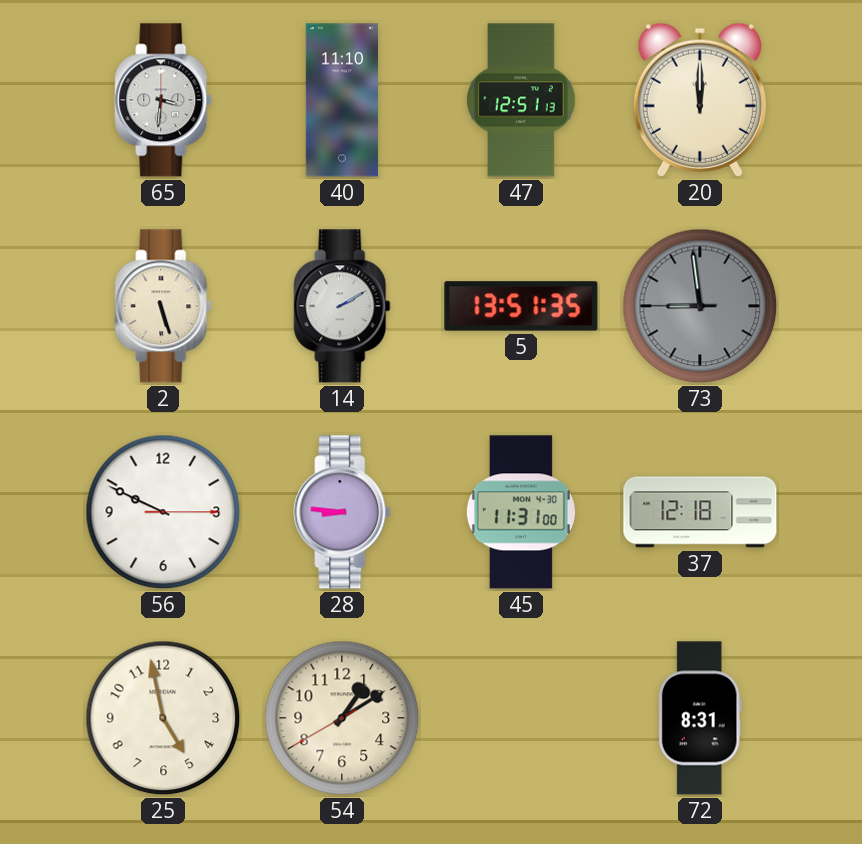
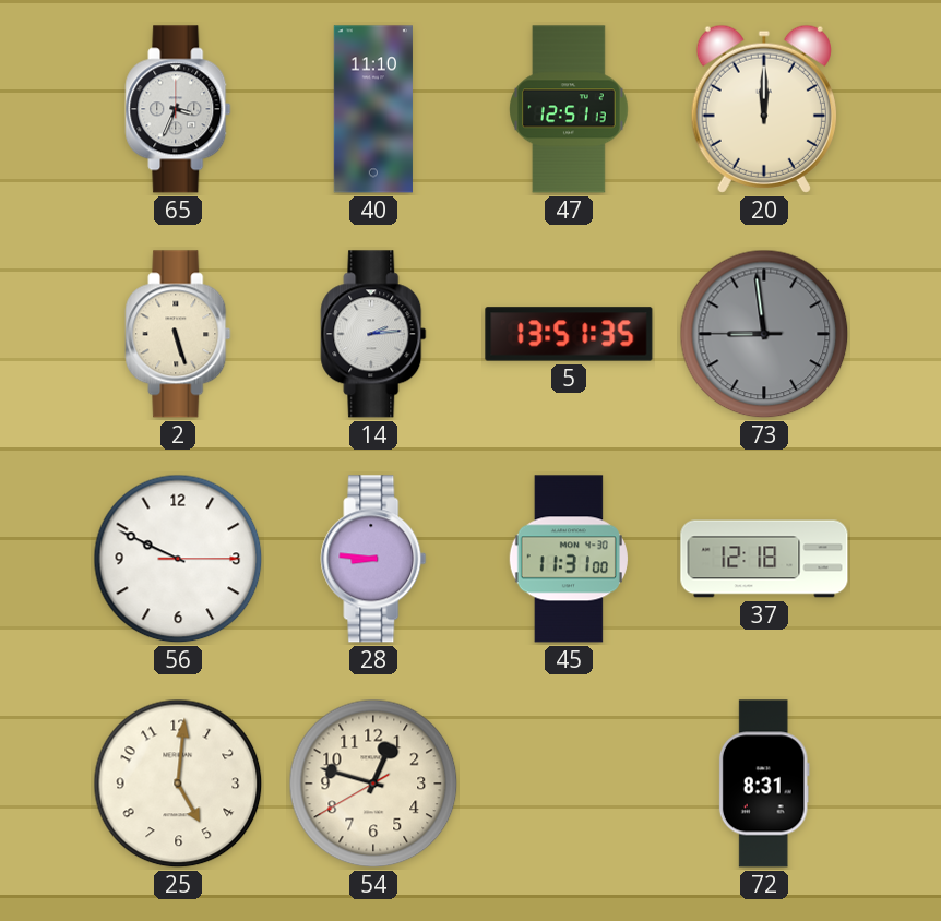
65: 3:31 -> 3:34 (178, 109)
14: 2:10 -> 2:14 (373, 334)
25: 4:58 -> 5:01 (178, 784)
54: 1:09 -> 12:47 (373, 784)
